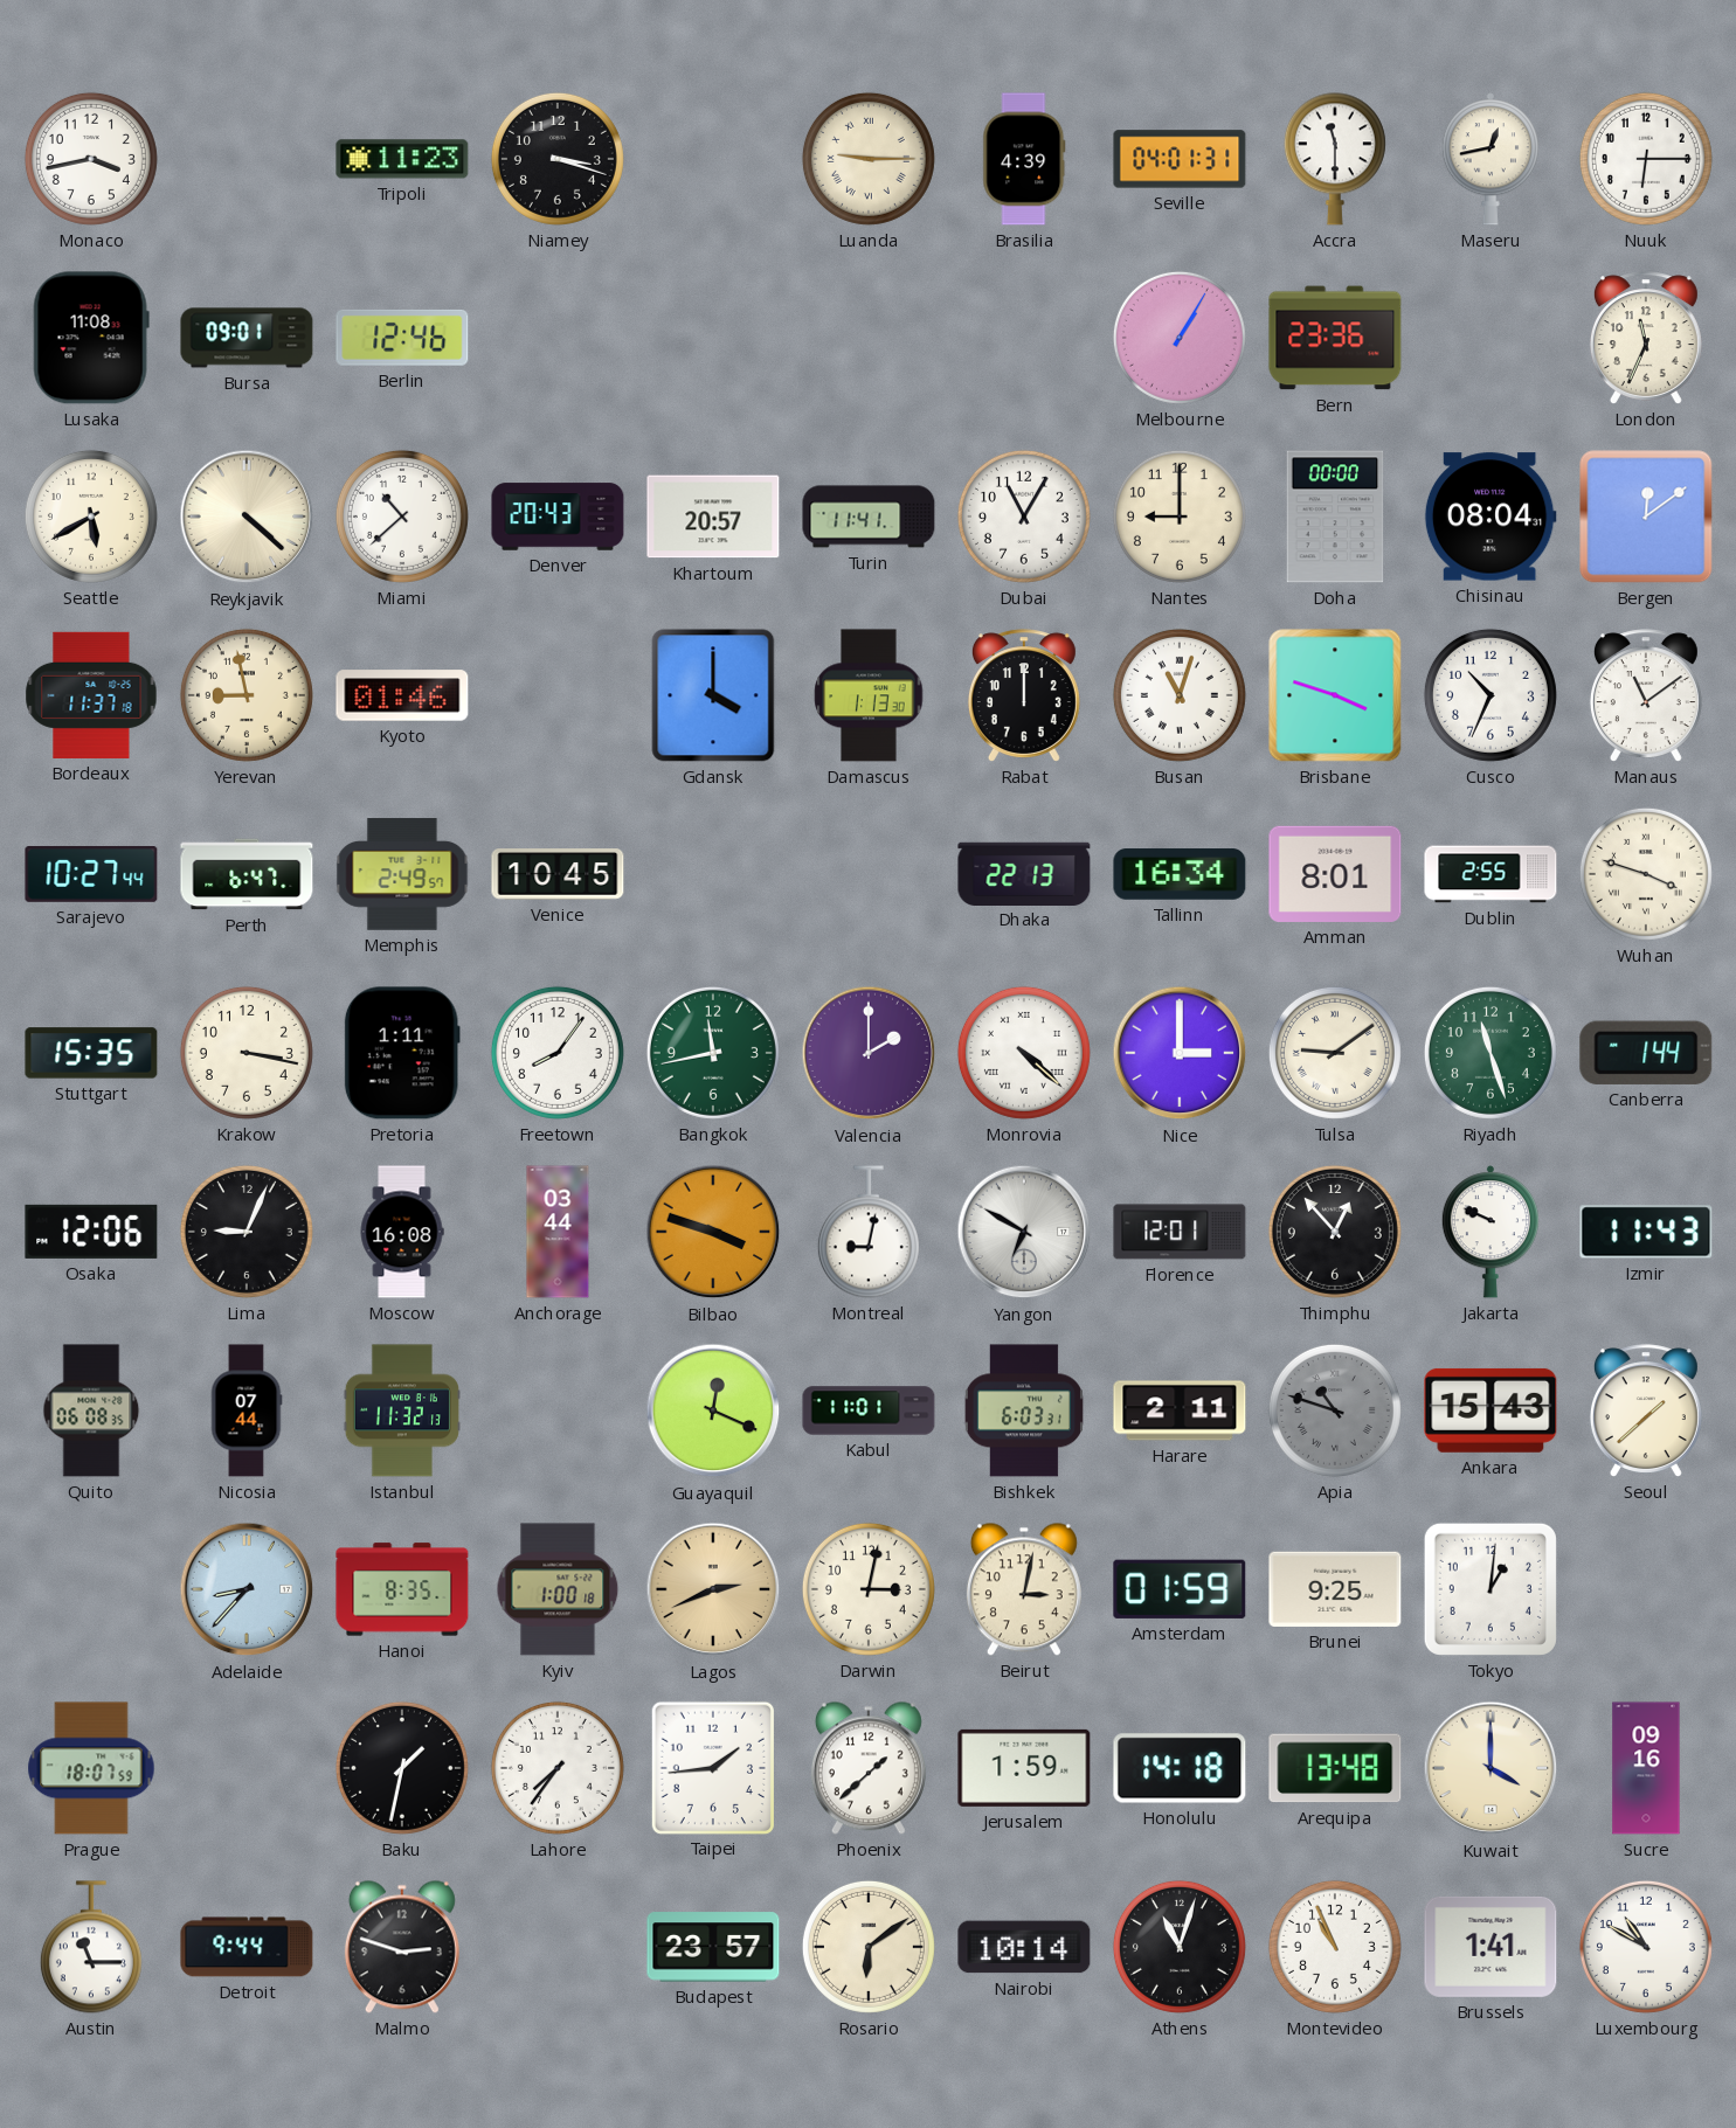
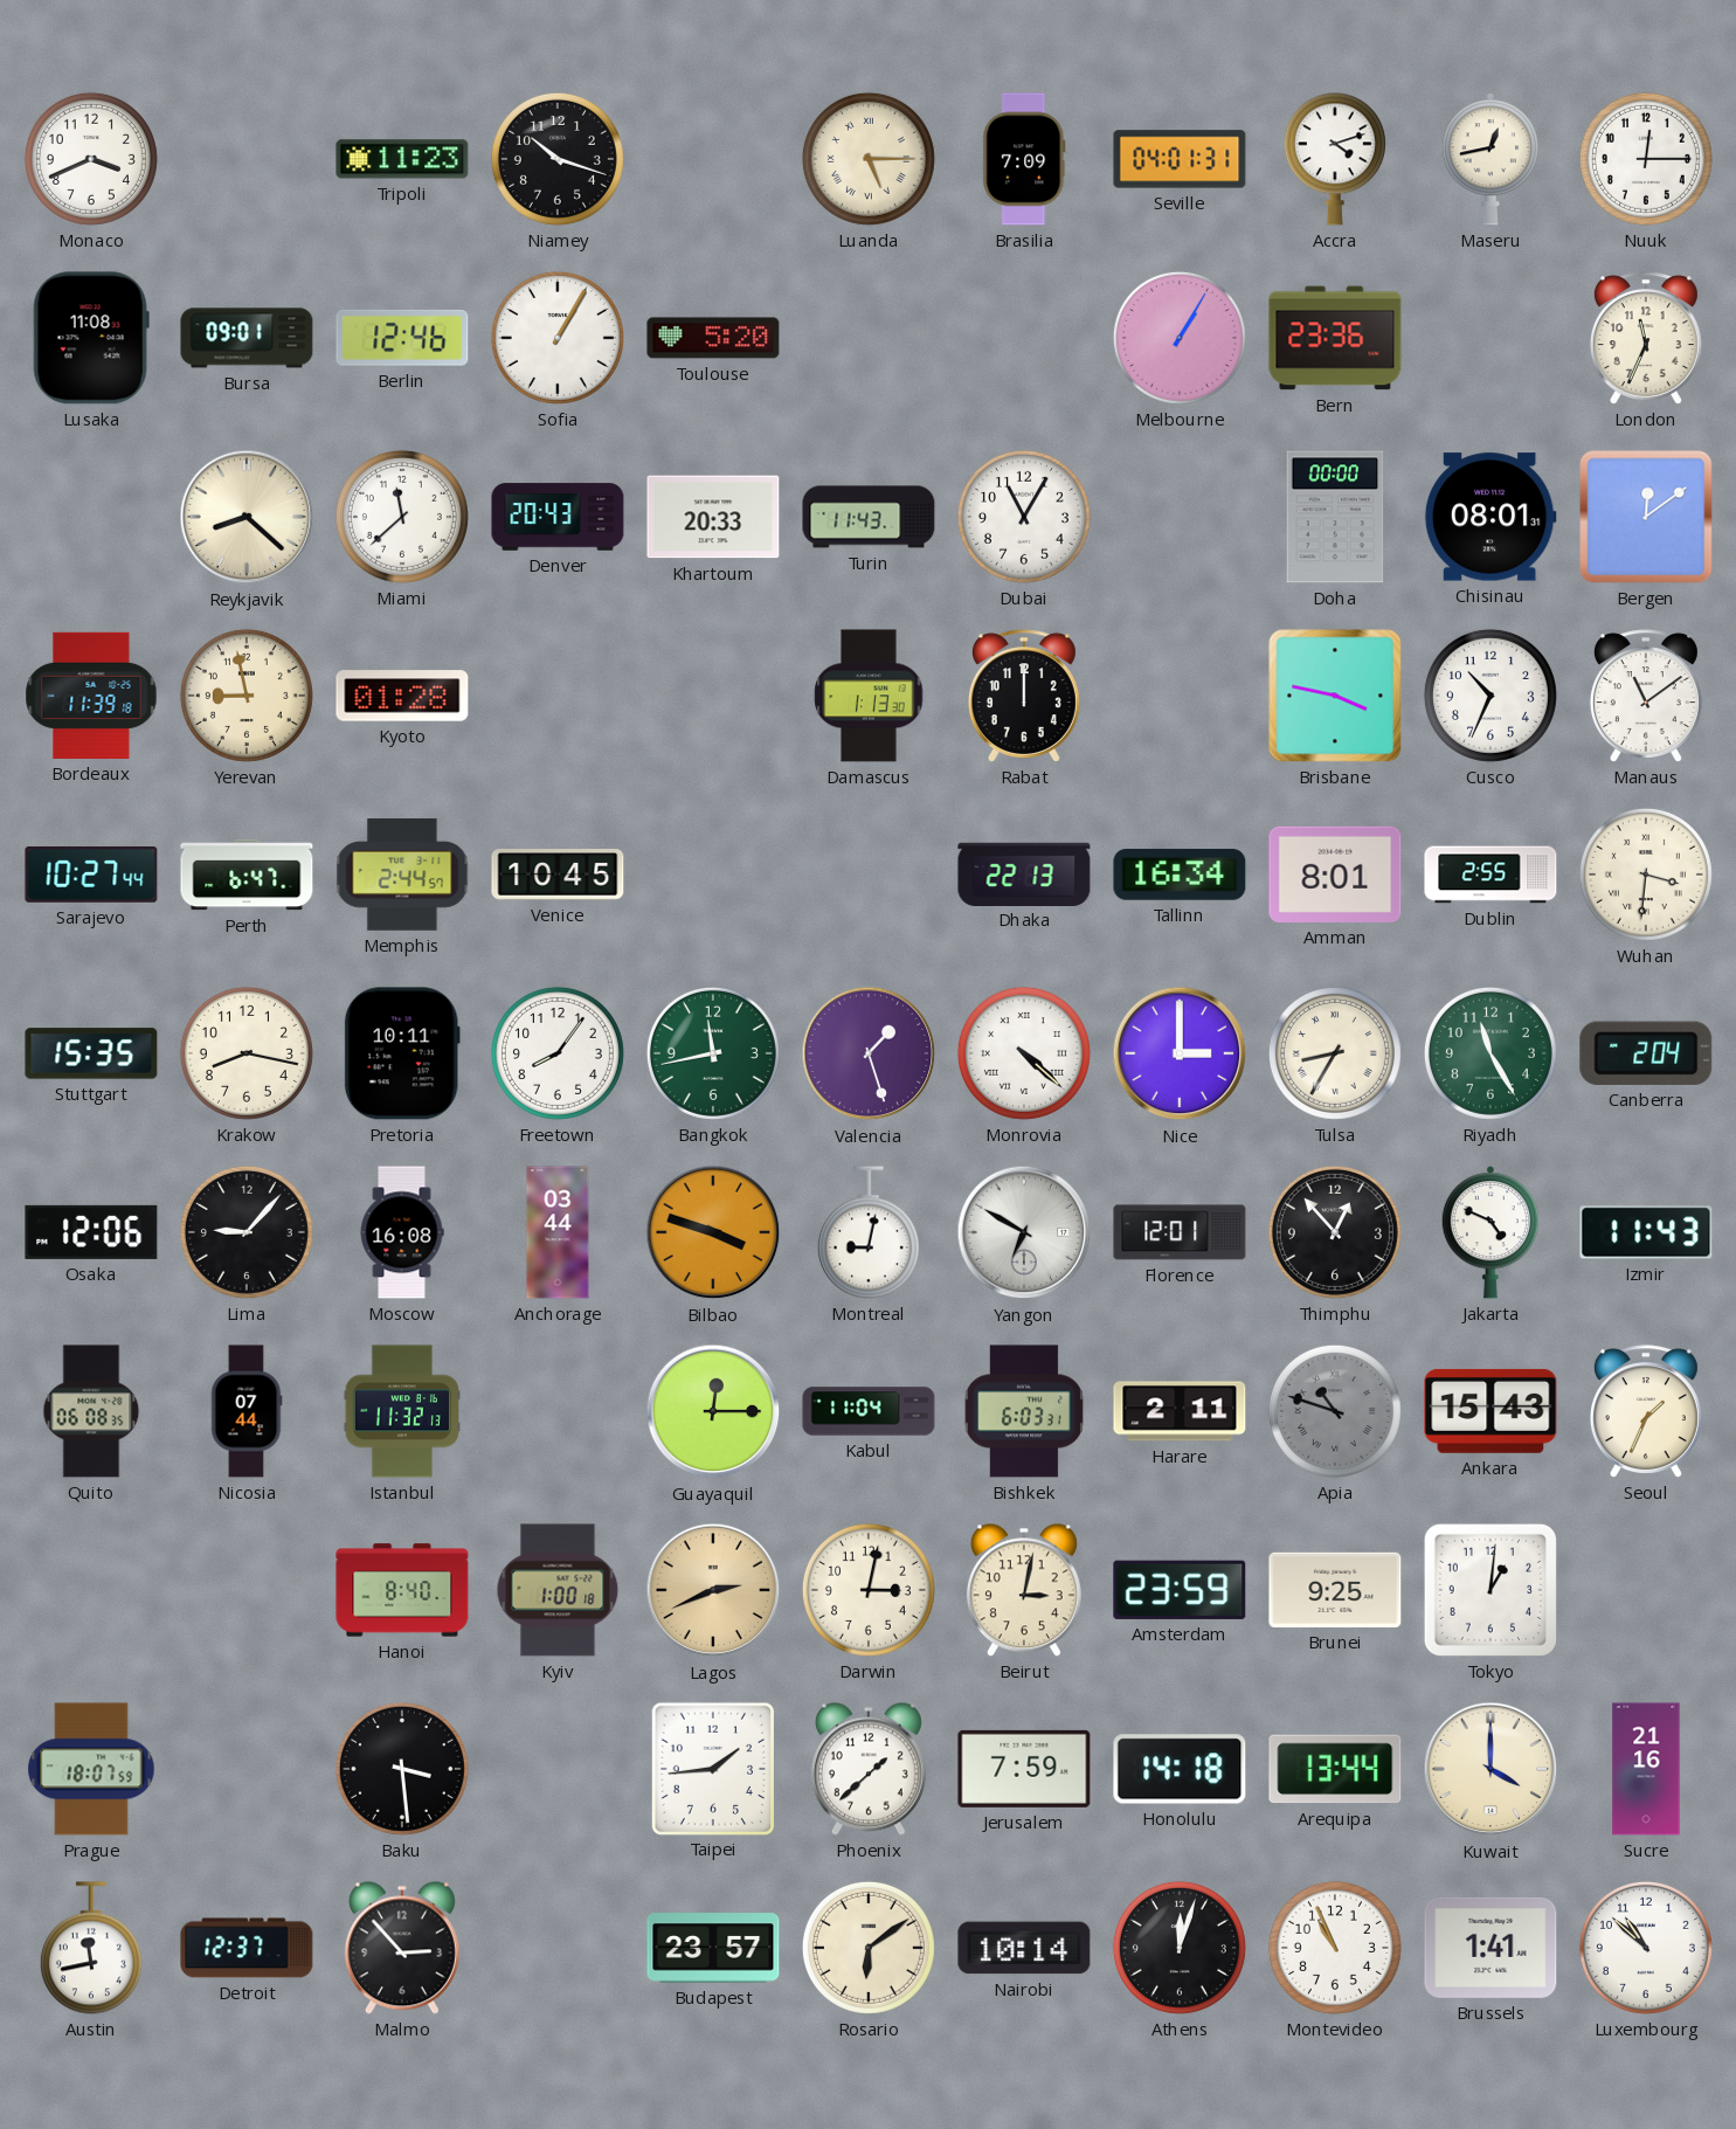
Monaco: 3:43 -> 3:41 (91, 159)
Niamey: 3:18 -> 10:18 (558, 159)
Luanda: 9:15 -> 5:15 (869, 159)
Brasilia: 4:39 -> 7:09 (1024, 159)
Accra: 11:30 -> 4:12 (1335, 159)
Nuuk: 6:15 -> 12:15 (1646, 159)
Sofia: none -> 1:05 (558, 338)
Toulouse: none -> 5:20 (713, 338)
Seattle: 5:40 -> none (91, 517)
Reykjavik: 4:22 -> 8:22 (247, 517)
Miami: 10:38 -> 11:38 (402, 517)
Khartoum: 20:57 -> 20:33 (713, 517)
Turin: 11:41 -> 11:43 (869, 517)
Nantes: 9:00 -> none (1180, 517)
Chisinau: 08:04 -> 08:01 (1491, 517)
Bordeaux: 11:37 -> 11:39 (91, 696)
Kyoto: 01:46 -> 01:28 (402, 696)
Gdansk: 4:00 -> none (713, 695)
Busan: 11:03 -> none (1180, 695)
Brisbane: 3:48 -> 3:47 (1335, 696)
Memphis: 2:49 -> 2:44 (402, 875)
Wuhan: 3:48 -> 3:31 (1646, 875)
Krakow: 3:17 -> 8:17 (247, 1053)
Pretoria: 1:11 -> 10:11 (402, 1053)
Valencia: 2:00 -> 1:27 (869, 1053)
Tulsa: 9:09 -> 8:35 (1335, 1053)
Riyadh: 11:27 -> 11:25 (1491, 1053)
Canberra: 1:44 -> 2:04 (1646, 1053)
Lima: 9:04 -> 9:07 (247, 1232)
Jakarta: 9:49 -> 4:49 (1491, 1232)
Guayaquil: 12:19 -> 12:15 (713, 1411)
Kabul: 11:01 -> 11:04 (869, 1411)
Seoul: 1:38 -> 1:34 (1646, 1411)
Adelaide: 8:37 -> none (247, 1589)
Hanoi: 8:35 -> 8:40 (402, 1590)
Amsterdam: 01:59 -> 23:59 (1180, 1590)
Baku: 1:32 -> 3:29 (402, 1769)
Lahore: 7:36 -> none (558, 1768)
Jerusalem: 1:59 -> 7:59 (1024, 1769)
Arequipa: 13:48 -> 13:44 (1335, 1769)
Sucre: 09:16 -> 21:16 (1646, 1769)
Austin: 11:15 -> 11:43 (91, 1948)
Detroit: 9:44 -> 12:37 (247, 1948)
Malmo: 2:48 -> 2:53 (402, 1948)
Athens: 11:03 -> 12:03 (1180, 1948)
Luxembourg: 10:50 -> 10:52 (1646, 1948)
